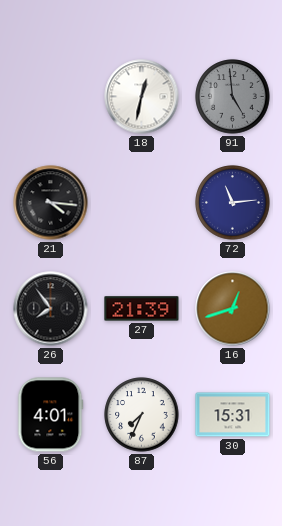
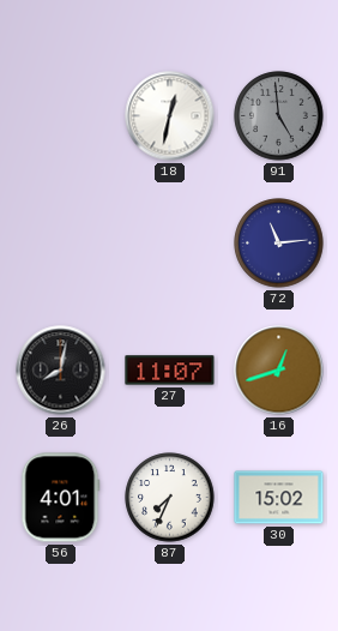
21: 4:16 -> none (51, 203)
26: 7:54 -> 8:02 (61, 371)
27: 21:39 -> 11:07 (170, 371)
30: 15:31 -> 15:02 (279, 498)
